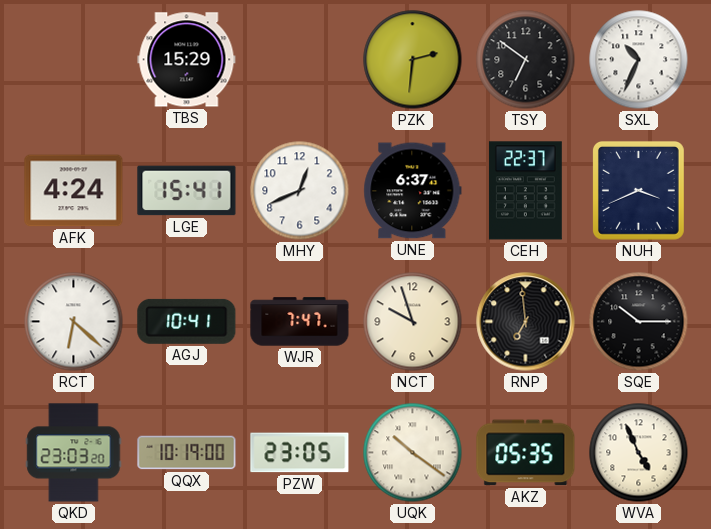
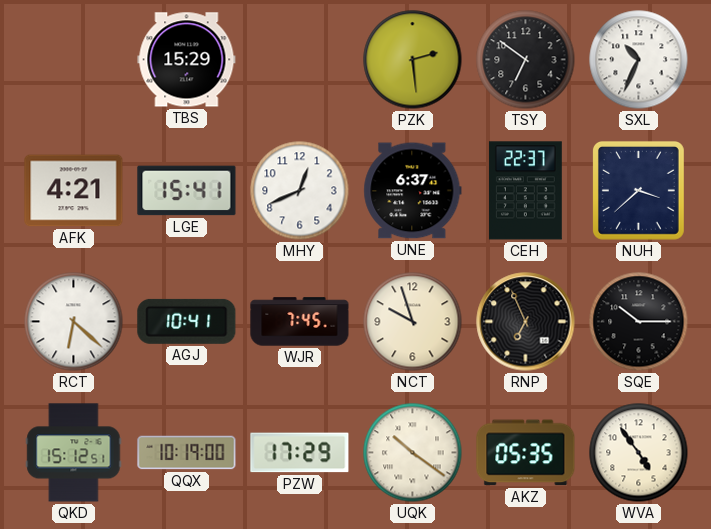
PZK: 2:31 -> 2:29 (413, 60)
AFK: 4:24 -> 4:21 (74, 191)
NUH: 3:41 -> 3:38 (638, 190)
WJR: 7:47 -> 7:45 (300, 322)
RNP: 6:59 -> 6:56 (526, 322)
QKD: 23:03 -> 15:12 (74, 453)
PZW: 23:05 -> 17:29 (300, 453)
WVA: 4:56 -> 4:54 (639, 453)
